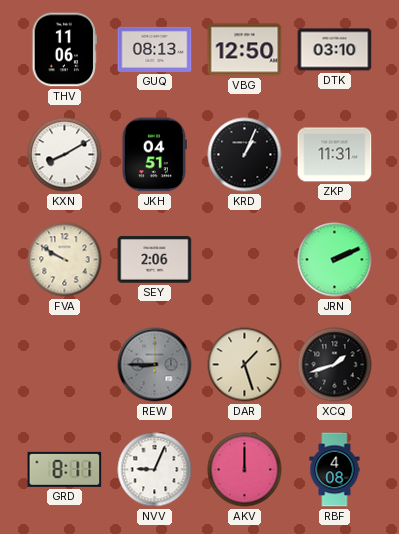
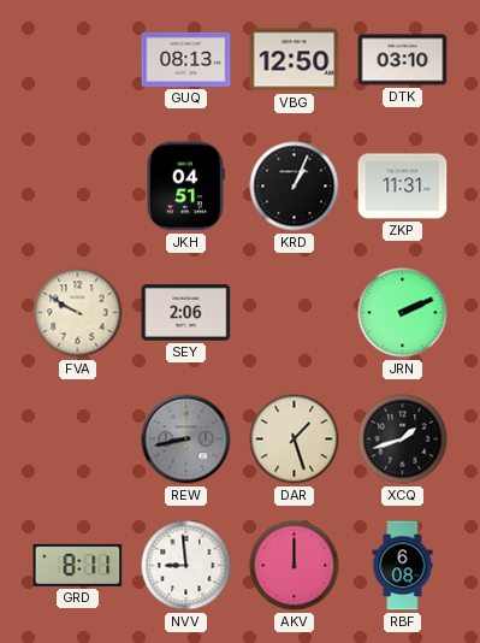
THV: 11:06 -> none (64, 50)
KXN: 8:10 -> none (65, 155)
REW: 8:45 -> 8:43 (186, 440)
NVV: 9:04 -> 8:59 (186, 566)
RBF: 4:08 -> 6:08 (403, 566)
